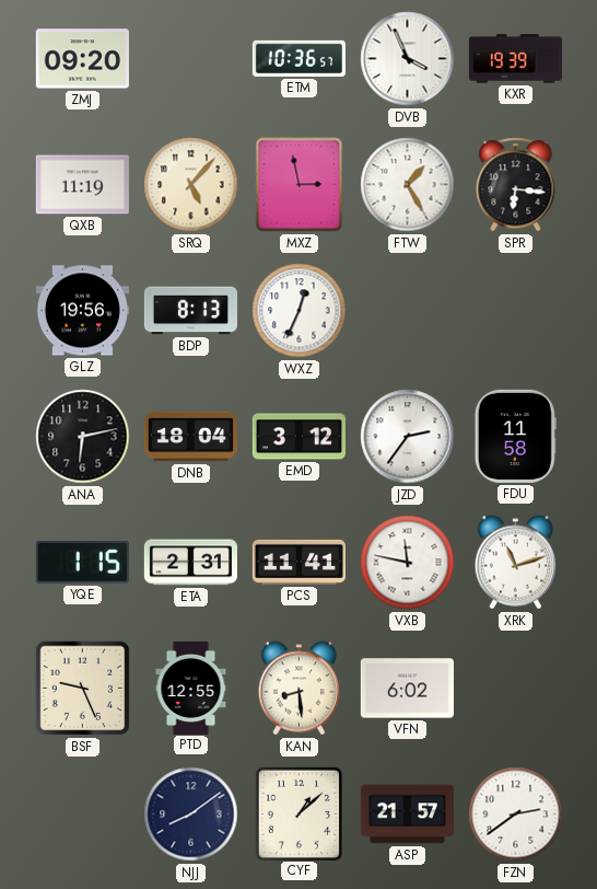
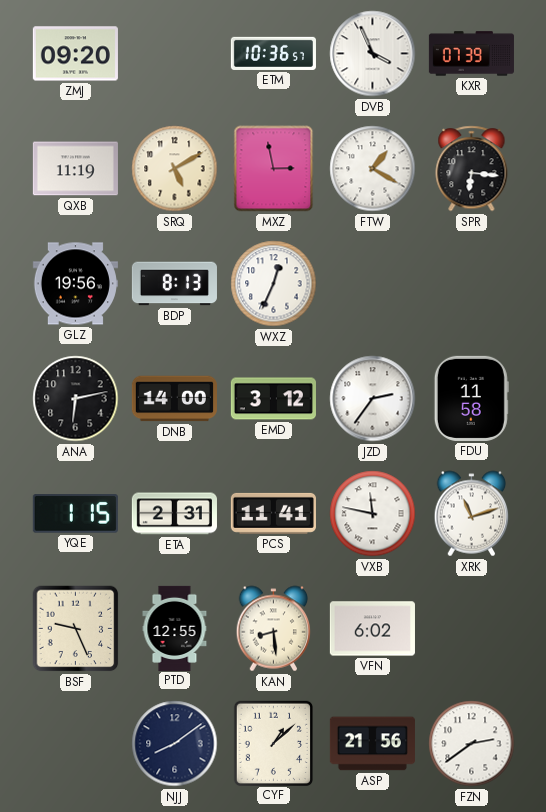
KXR: 19:39 -> 07:39 (471, 54)
SRQ: 5:07 -> 5:10 (175, 169)
FTW: 1:25 -> 1:20 (373, 169)
DNB: 18:04 -> 14:00 (174, 399)
ASP: 21:57 -> 21:56 (372, 744)
